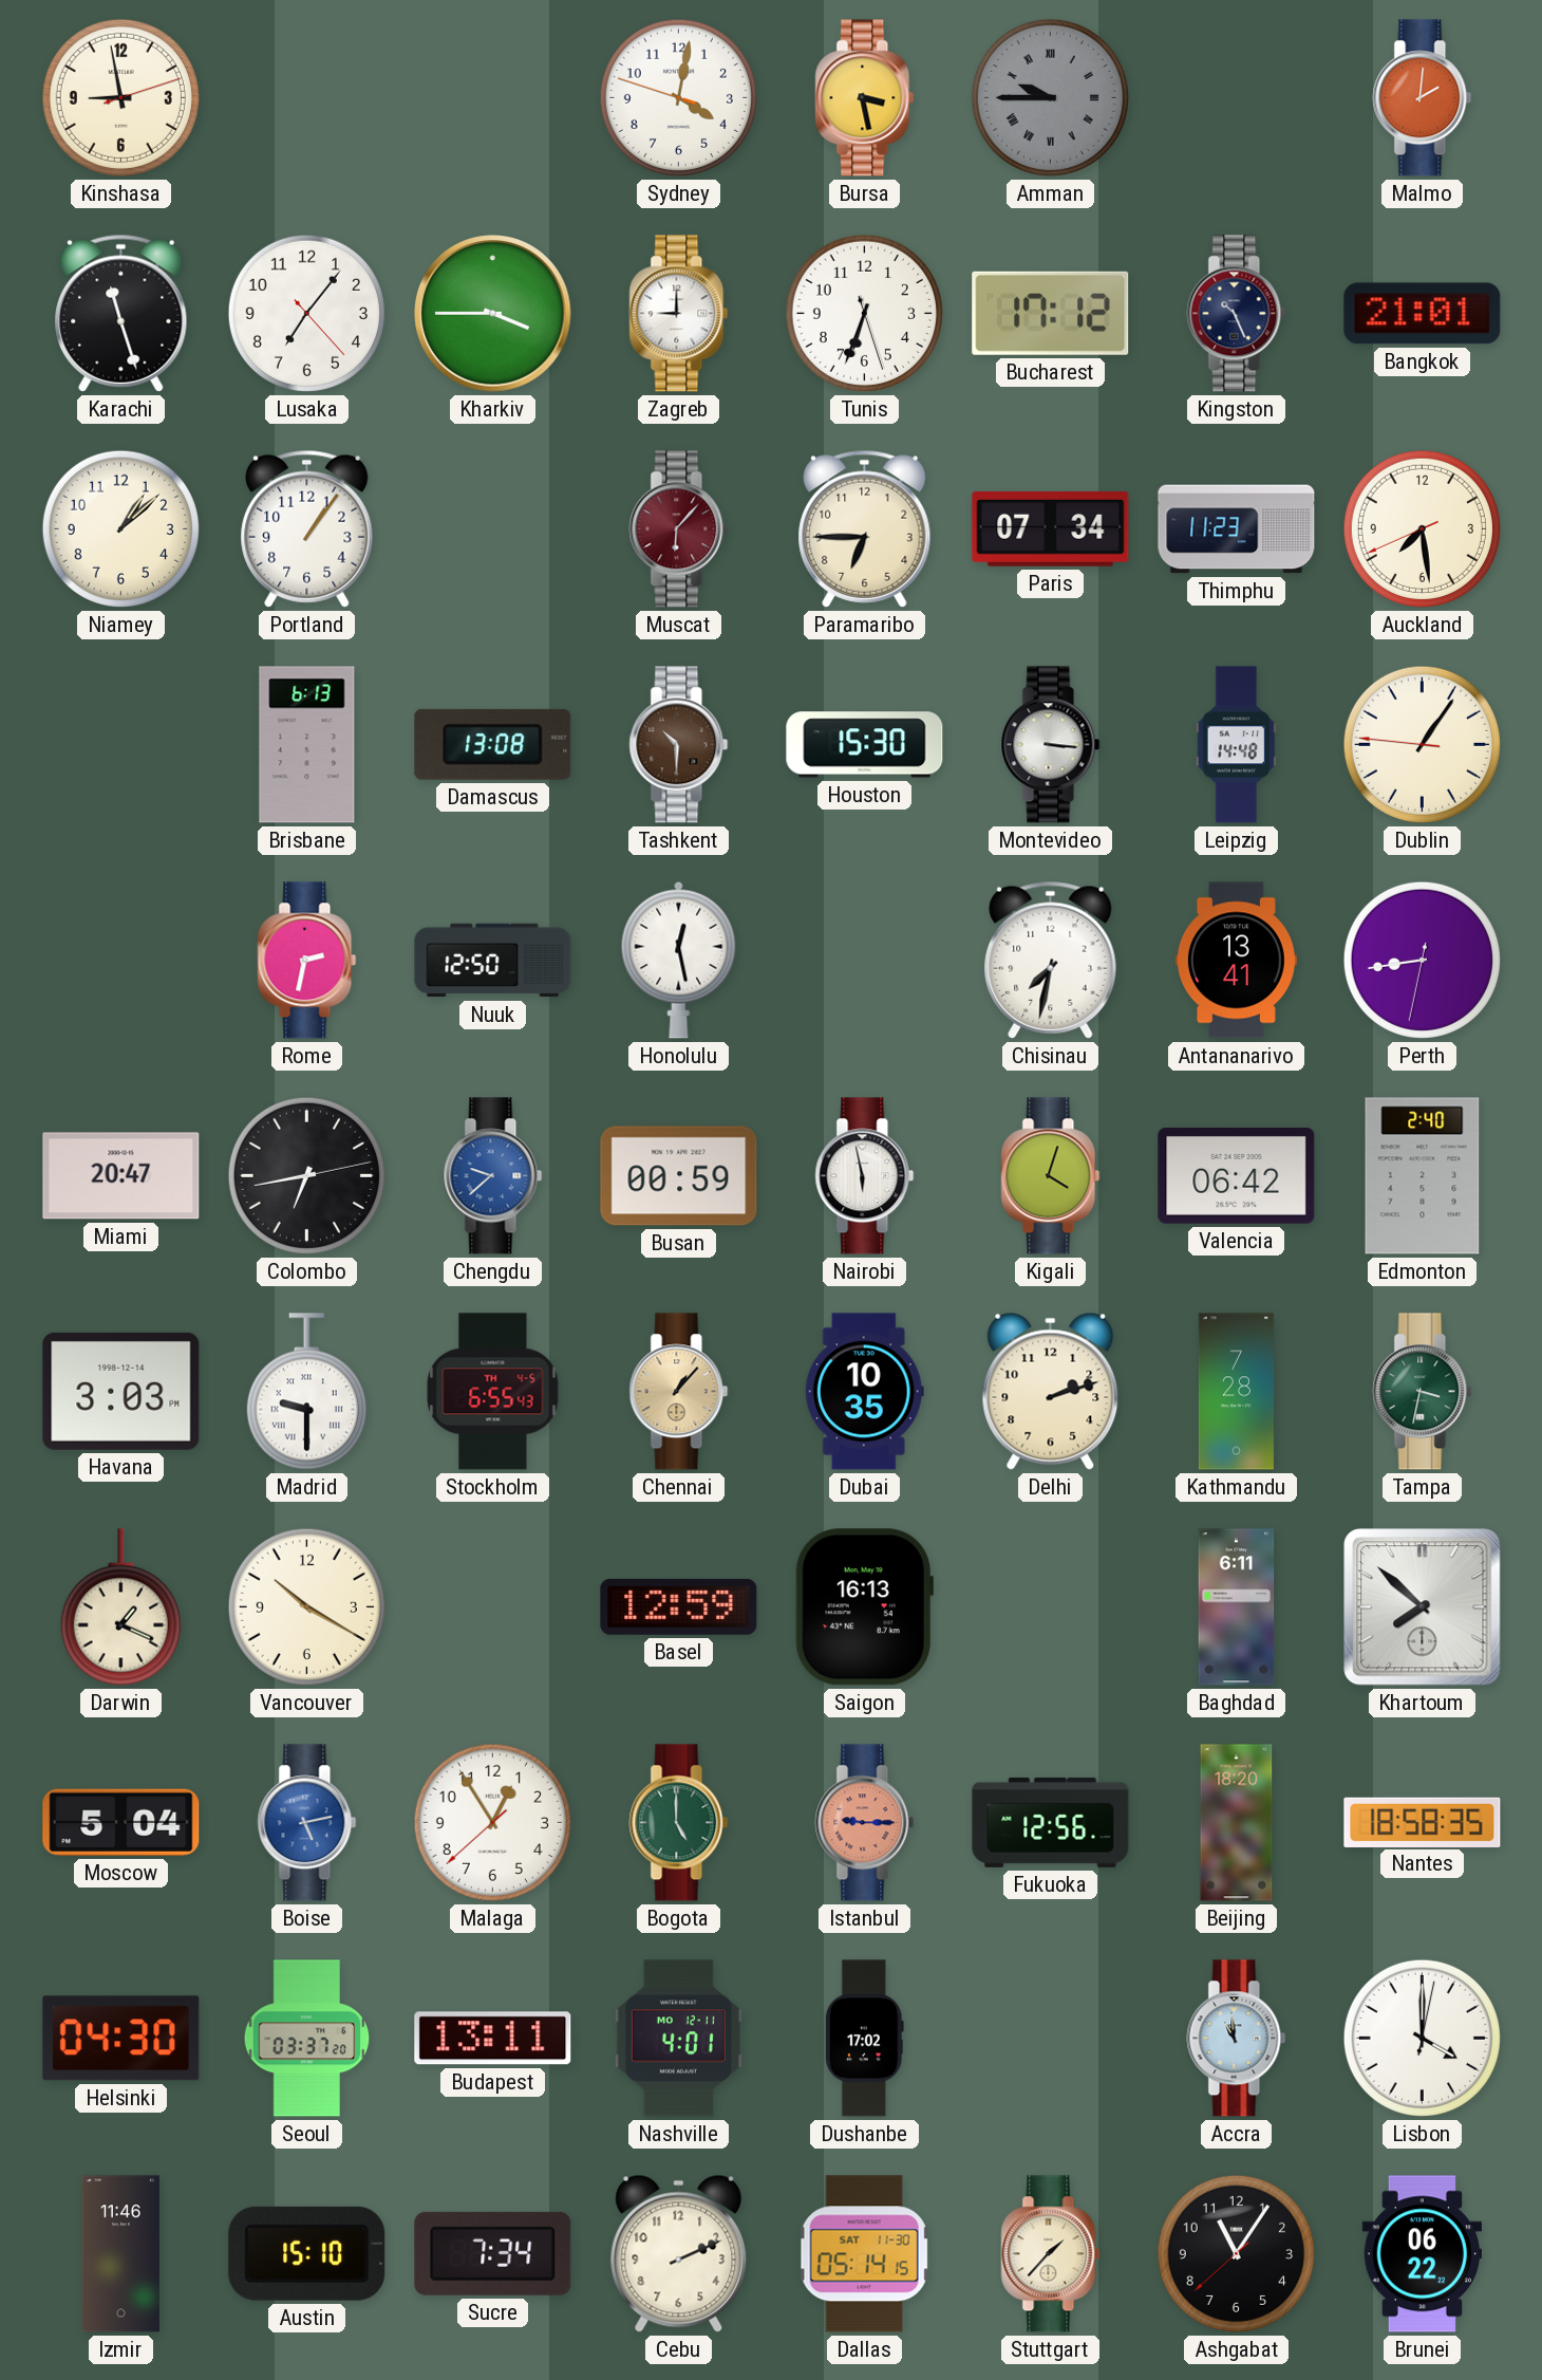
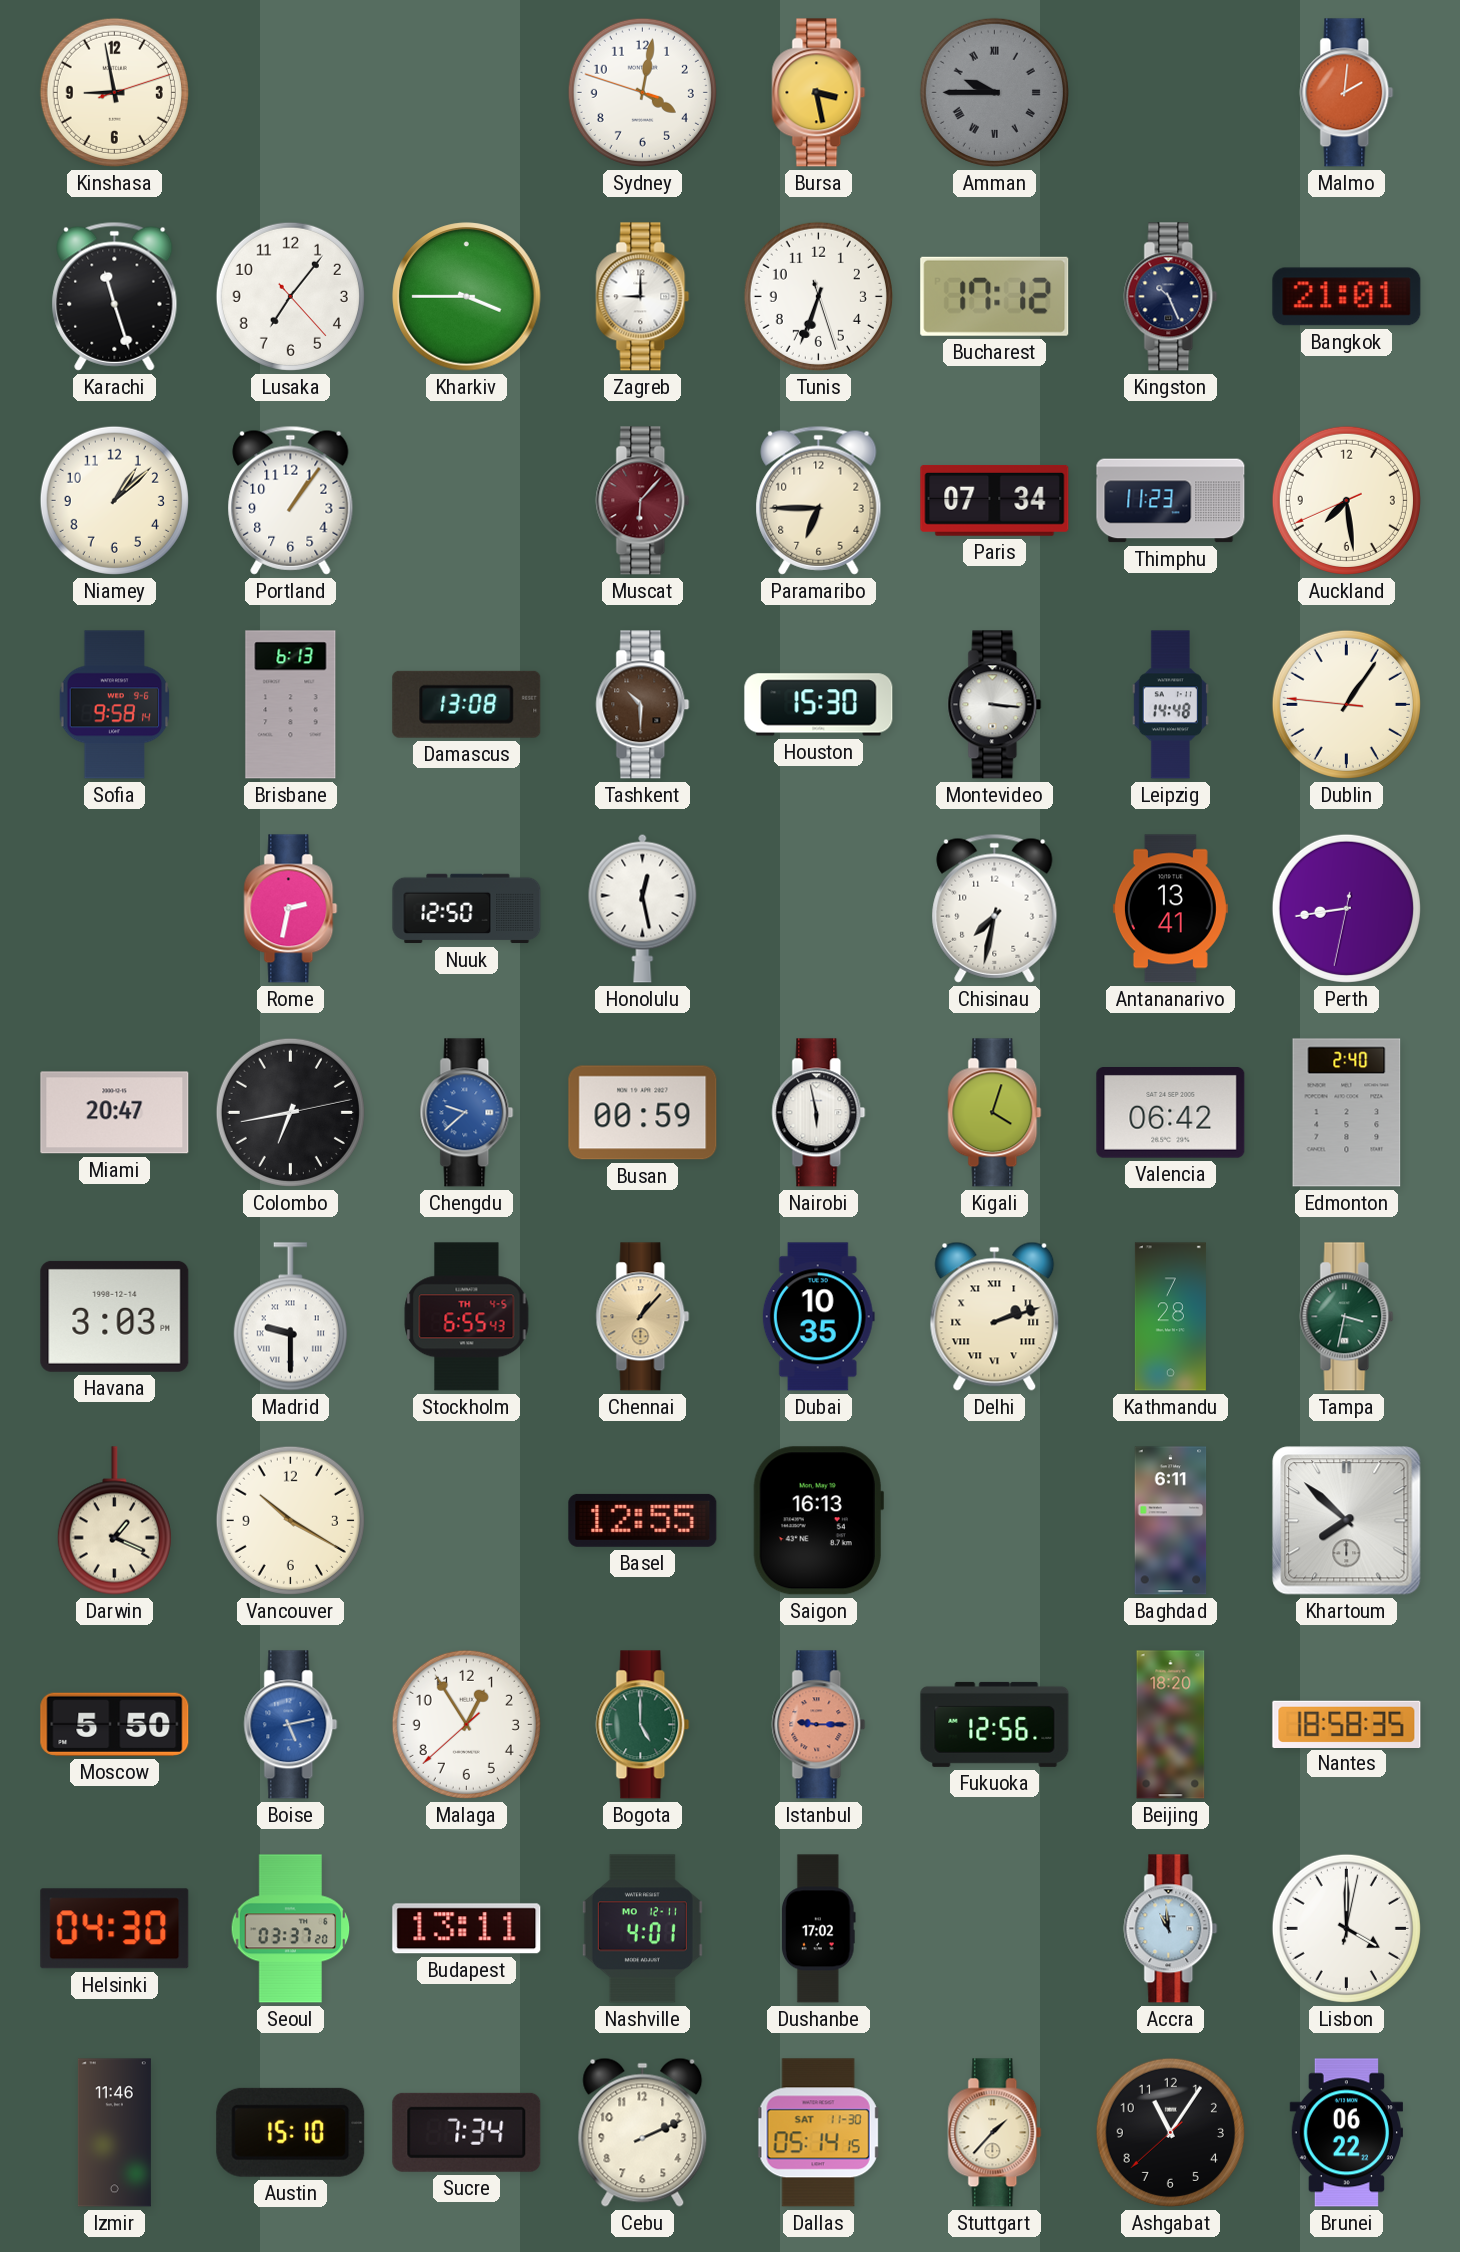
Sofia: none -> 9:58 (115, 705)
Delhi numerals: Arabic -> Roman (995, 1316)
Basel: 12:59 -> 12:55 (643, 1520)
Moscow: 5:04 -> 5:50 (115, 1724)
